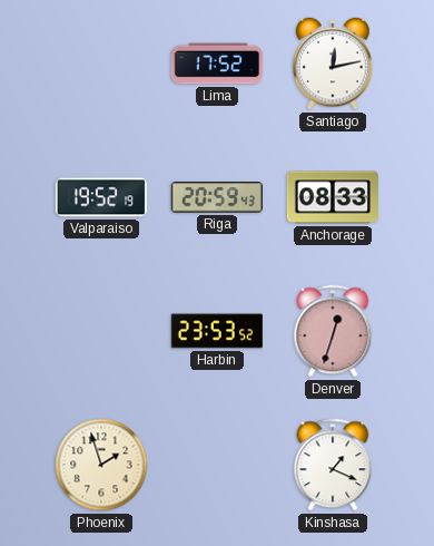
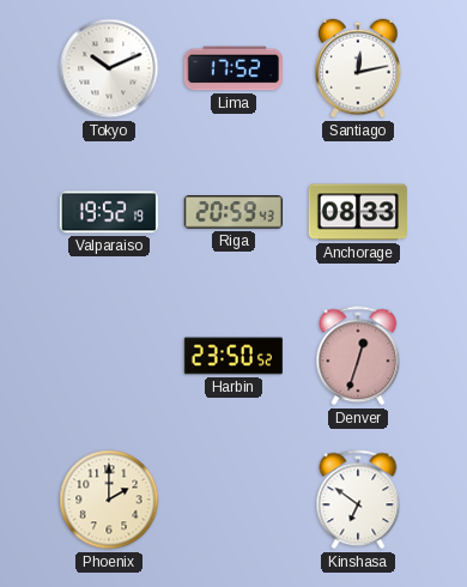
Tokyo: none -> 10:11 (109, 68)
Harbin: 23:53 -> 23:50 (233, 356)
Phoenix: 1:57 -> 2:00 (109, 500)
Kinshasa: 1:19 -> 6:51 (358, 500)
